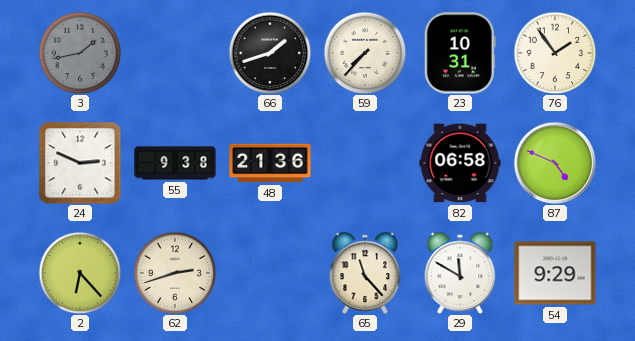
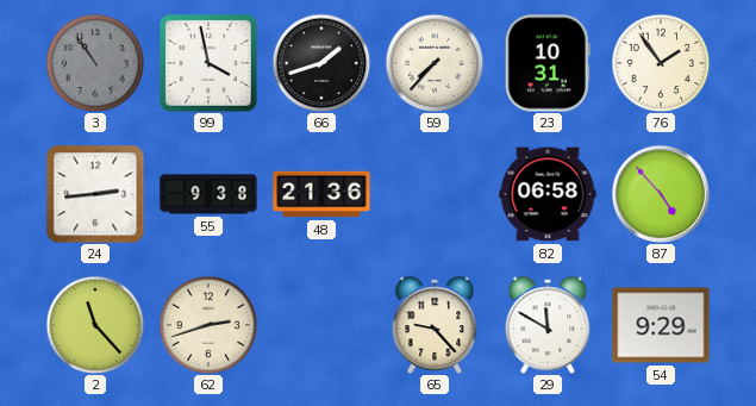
3: 1:43 -> 10:54 (95, 63)
99: none -> 3:58 (208, 63)
24: 2:49 -> 2:44 (95, 194)
87: 4:49 -> 4:53 (661, 194)
2: 6:23 -> 11:23 (95, 325)
65: 11:23 -> 9:23 (435, 325)
